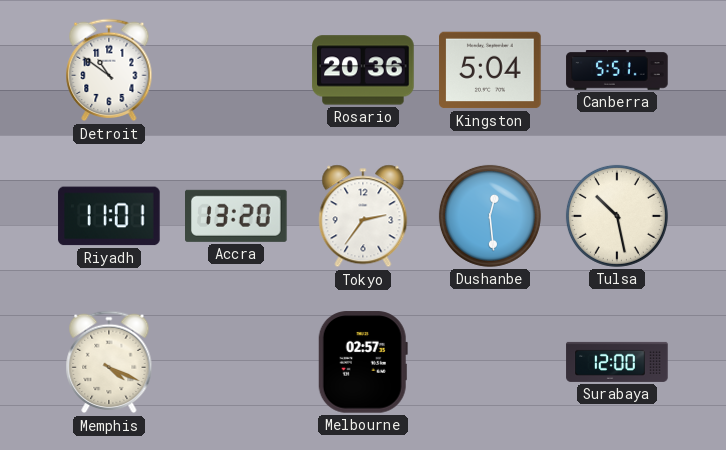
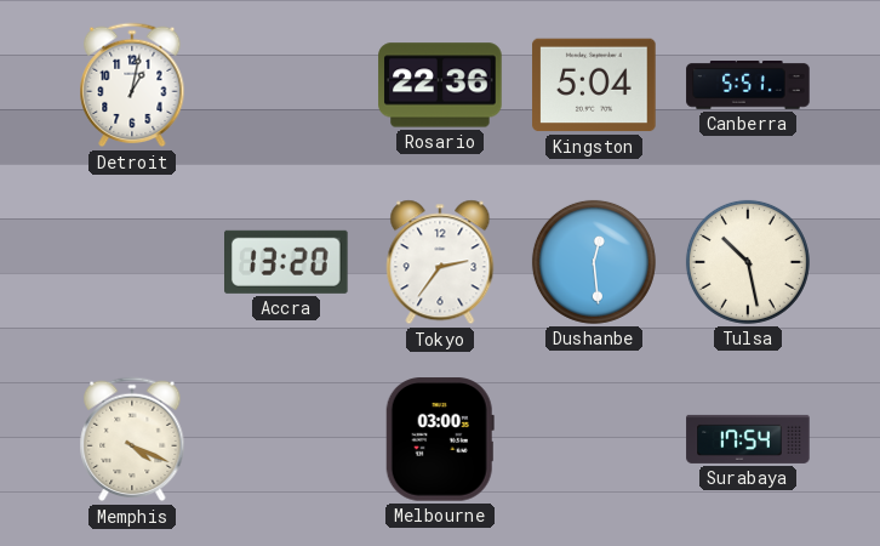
Detroit: 10:51 -> 1:02 (132, 85)
Rosario: 20:36 -> 22:36 (440, 85)
Riyadh: 11:01 -> none (109, 216)
Melbourne: 02:57 -> 03:00 (440, 439)
Surabaya: 12:00 -> 17:54 (748, 439)
